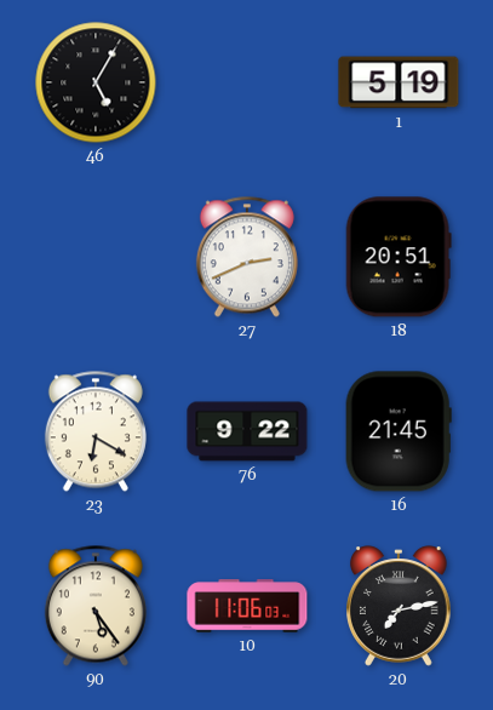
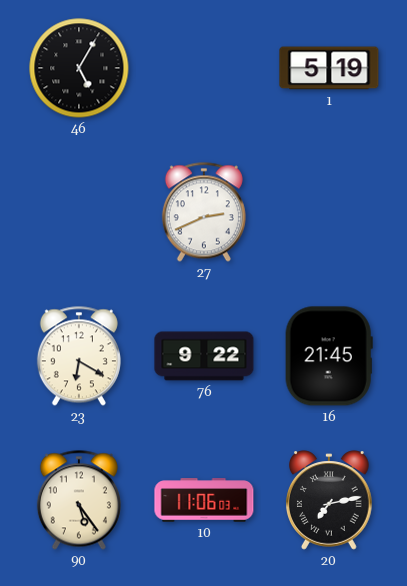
18: 20:51 -> none (399, 257)
